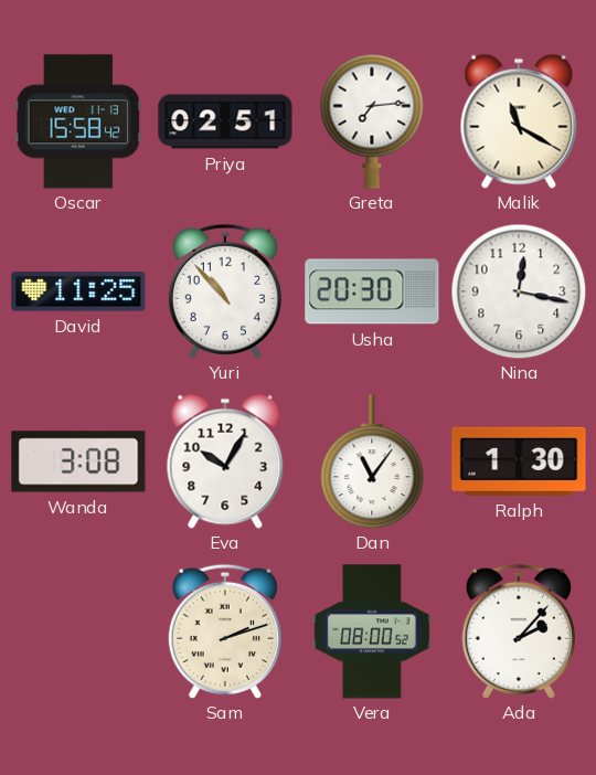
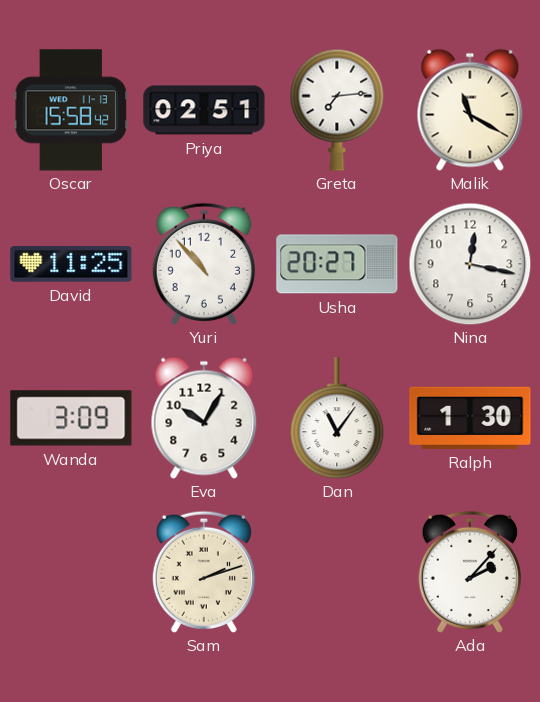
Usha: 20:30 -> 20:27 (337, 264)
Wanda: 3:08 -> 3:09 (71, 418)
Vera: 08:00 -> none (372, 631)
